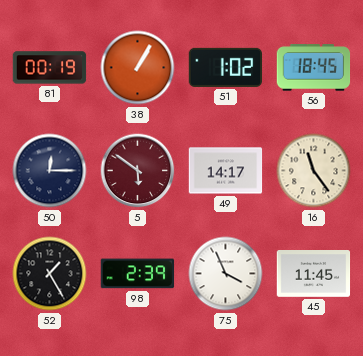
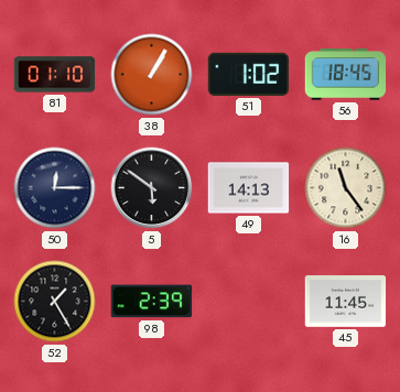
81: 00:19 -> 01:10 (55, 75)
5 dial: burgundy -> black (152, 188)
49: 14:17 -> 14:13 (249, 188)
75: 3:56 -> none (226, 274)
